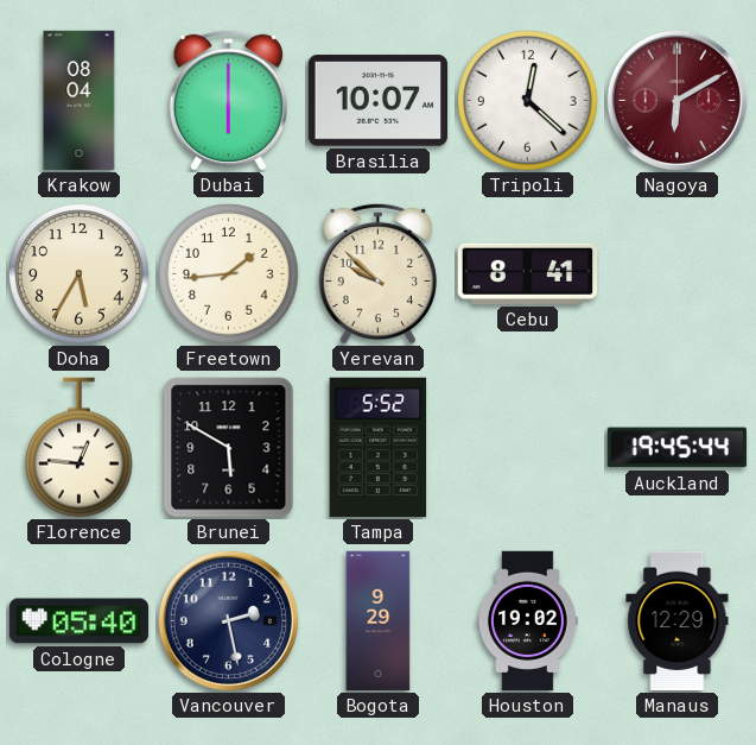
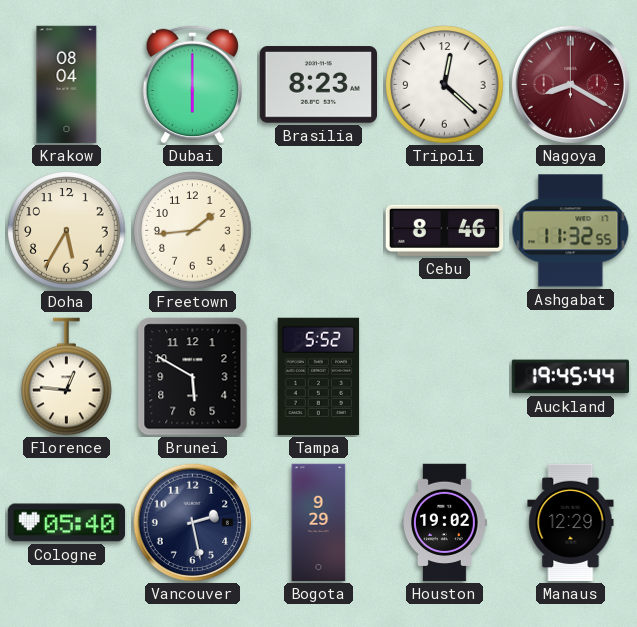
Brasilia: 10:07 -> 8:23 (319, 85)
Nagoya: 6:10 -> 8:20 (570, 84)
Yerevan: 9:52 -> none (377, 273)
Cebu: 8:41 -> 8:46 (445, 230)
Ashgabat: none -> 11:32 (571, 231)
